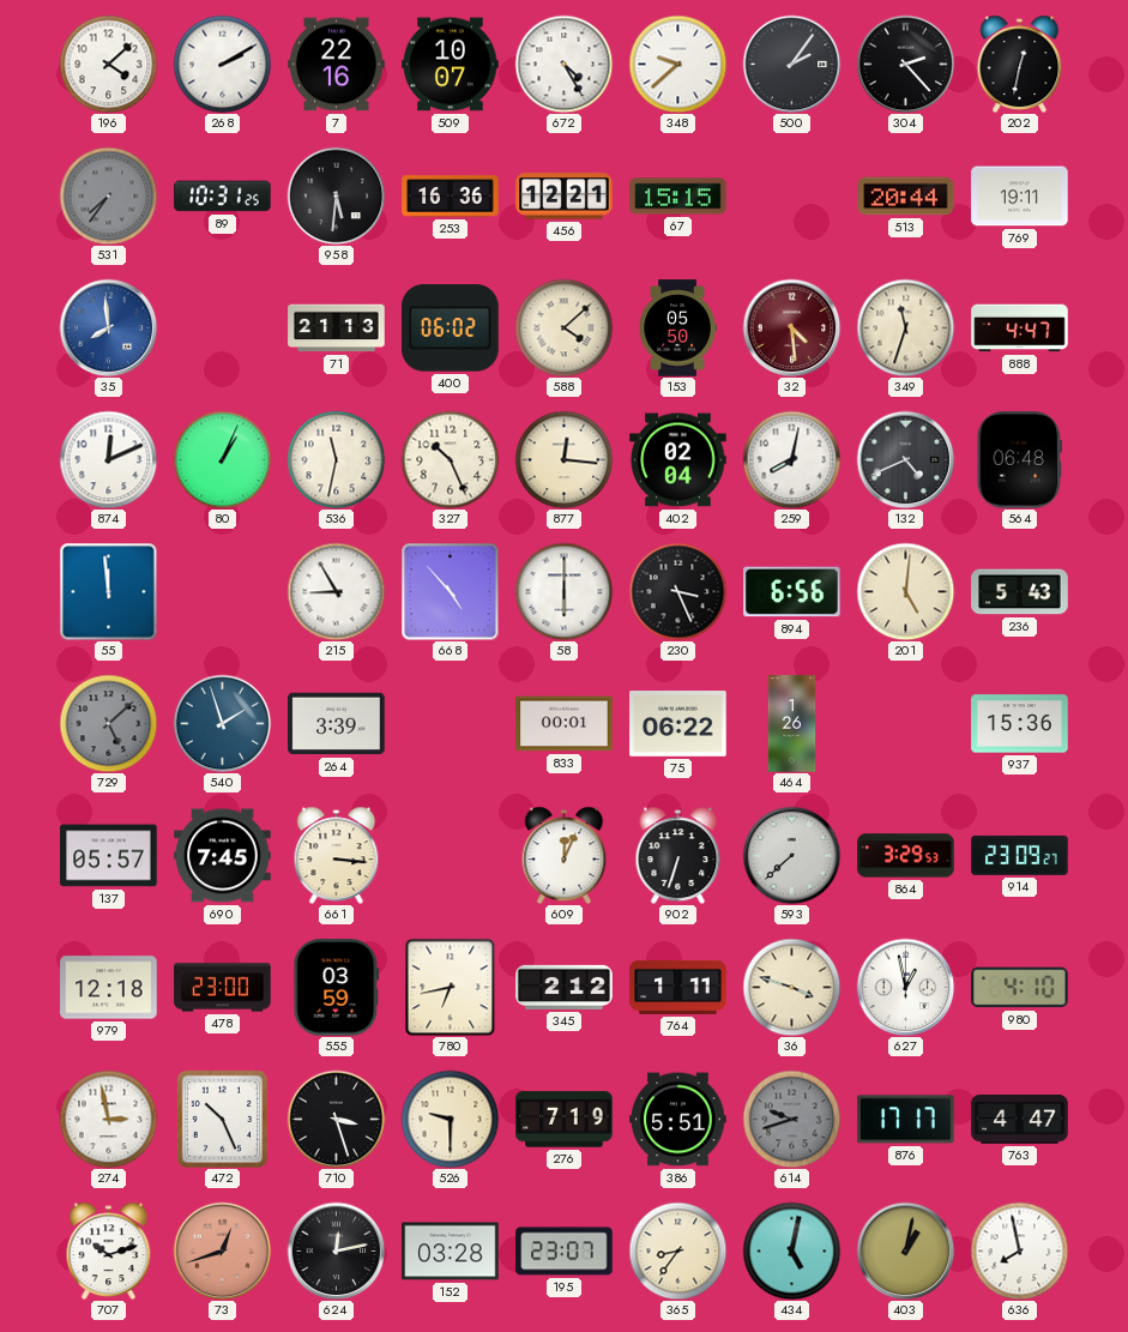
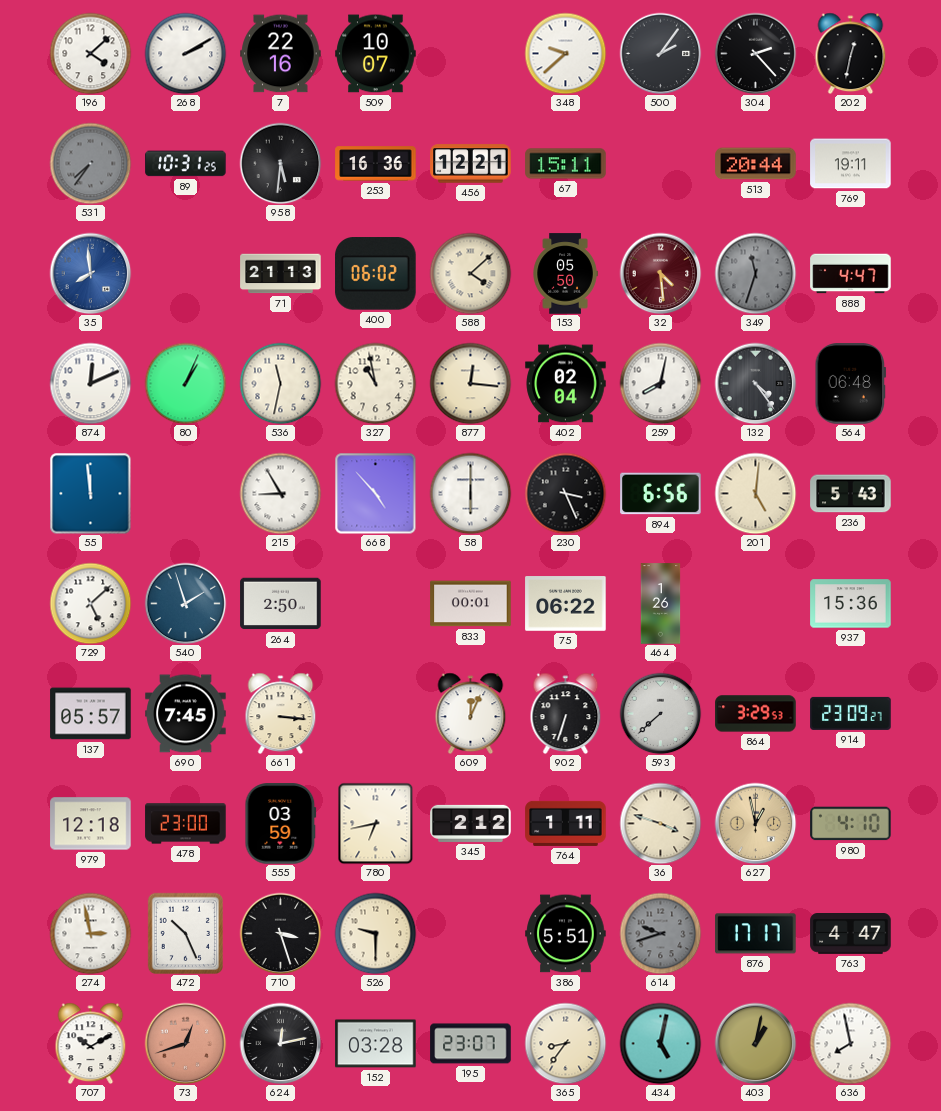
672: 4:25 -> none (563, 64)
67: 15:15 -> 15:11 (566, 164)
349 dial: cream -> grey (755, 273)
327: 10:26 -> 10:58 (375, 383)
132: 4:41 -> 4:24 (755, 383)
729 dial: grey -> white (90, 603)
264: 3:39 -> 2:50 (281, 604)
627 dial: white -> champagne (755, 823)
276: 7:19 -> none (565, 1120)
707: 10:12 -> 10:10 (91, 1043)
